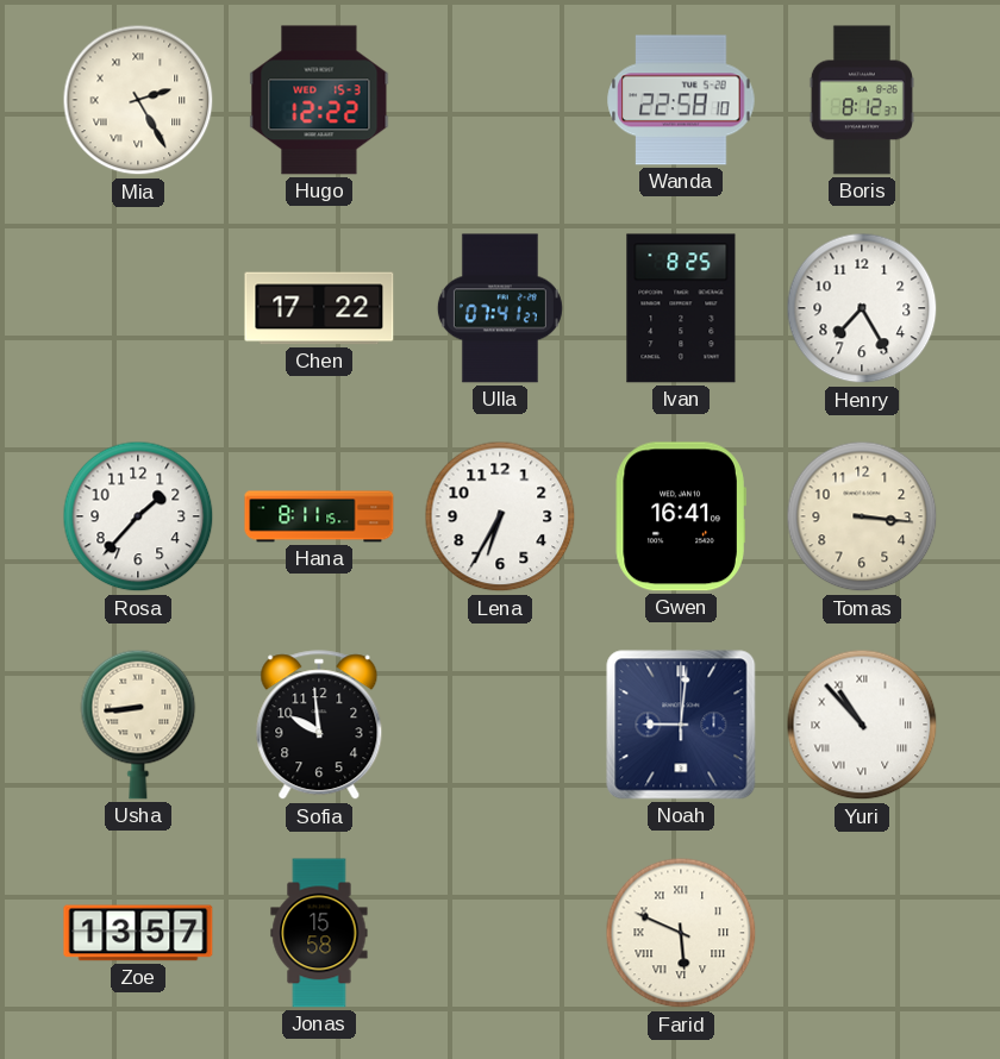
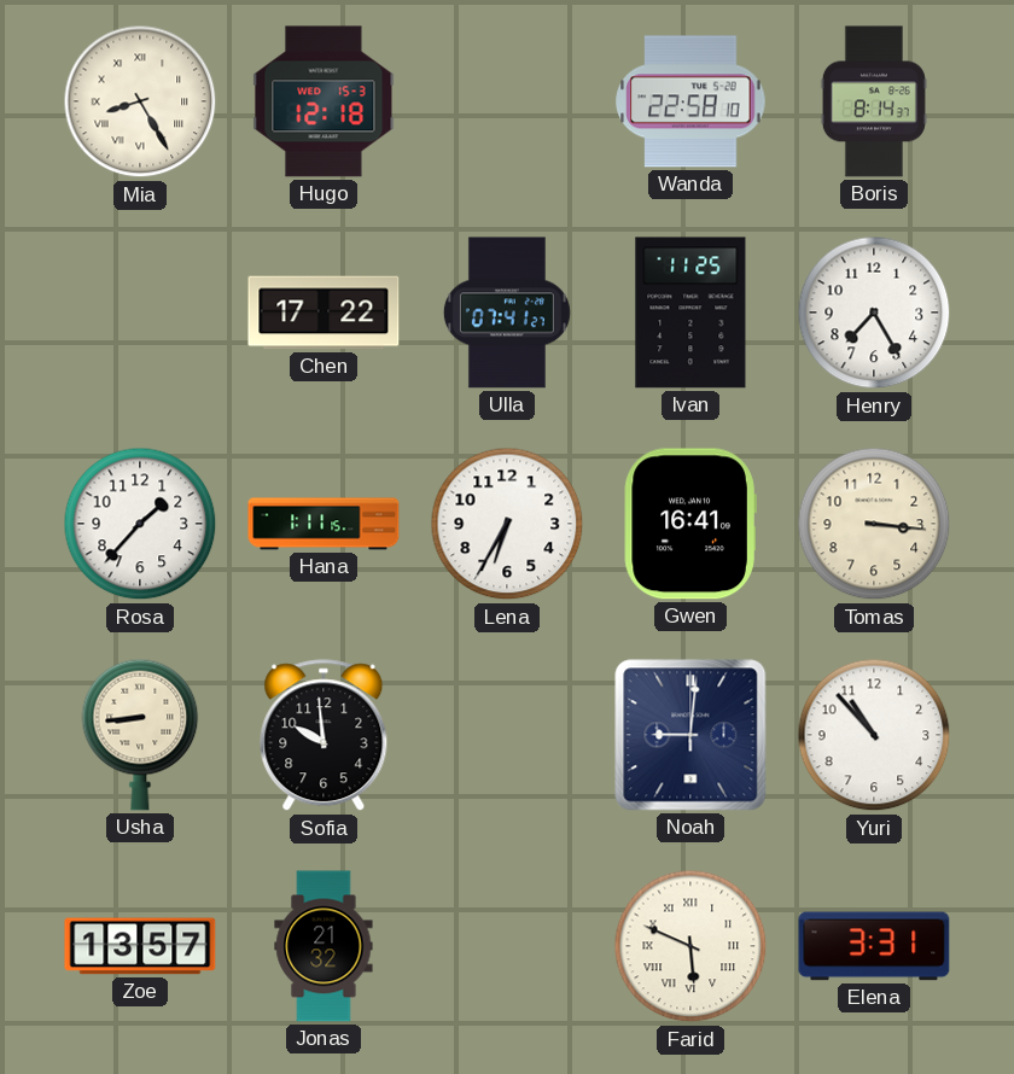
Mia: 2:25 -> 8:25 (140, 101)
Hugo: 12:22 -> 12:18 (324, 101)
Boris: 8:12 -> 8:14 (874, 101)
Ivan: 8:25 -> 11:25 (690, 313)
Hana: 8:11 -> 1:11 (324, 524)
Yuri numerals: Roman -> Arabic (874, 735)
Jonas: 15:58 -> 21:32 (324, 946)
Elena: none -> 3:31 (874, 946)
